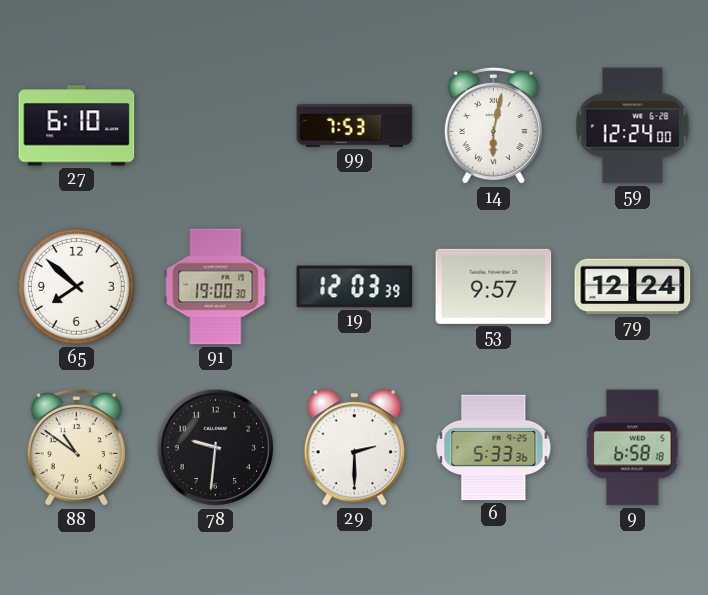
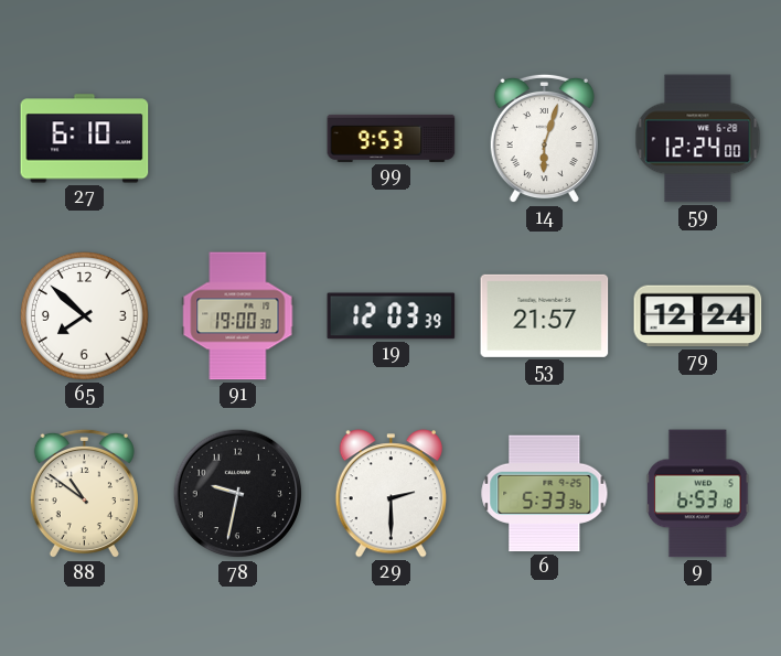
99: 7:53 -> 9:53 (392, 138)
14: 6:02 -> 6:03 (544, 139)
53: 9:57 -> 21:57 (545, 315)
78: 9:31 -> 9:32 (238, 494)
9: 6:58 -> 6:53 (698, 494)
